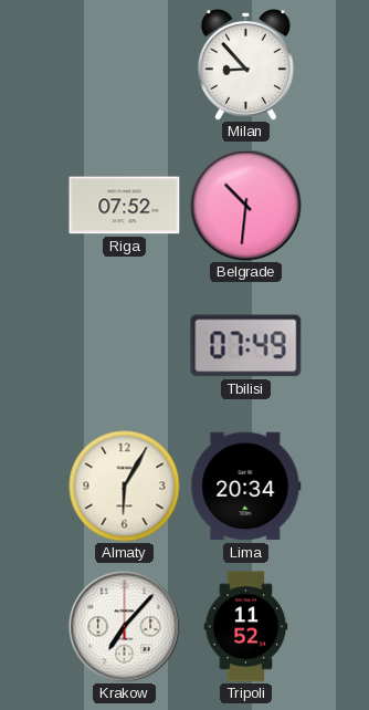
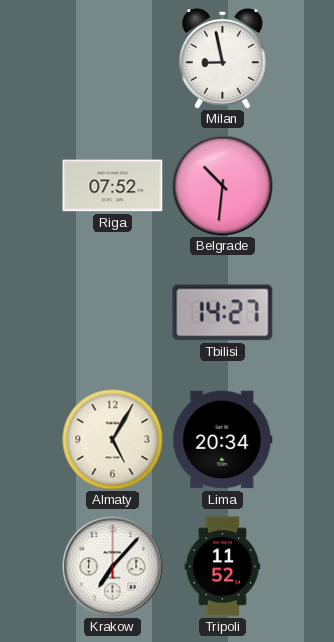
Milan: 8:53 -> 8:58 (222, 59)
Tbilisi: 07:49 -> 14:27 (223, 313)
Almaty: 6:05 -> 5:05 (113, 440)
